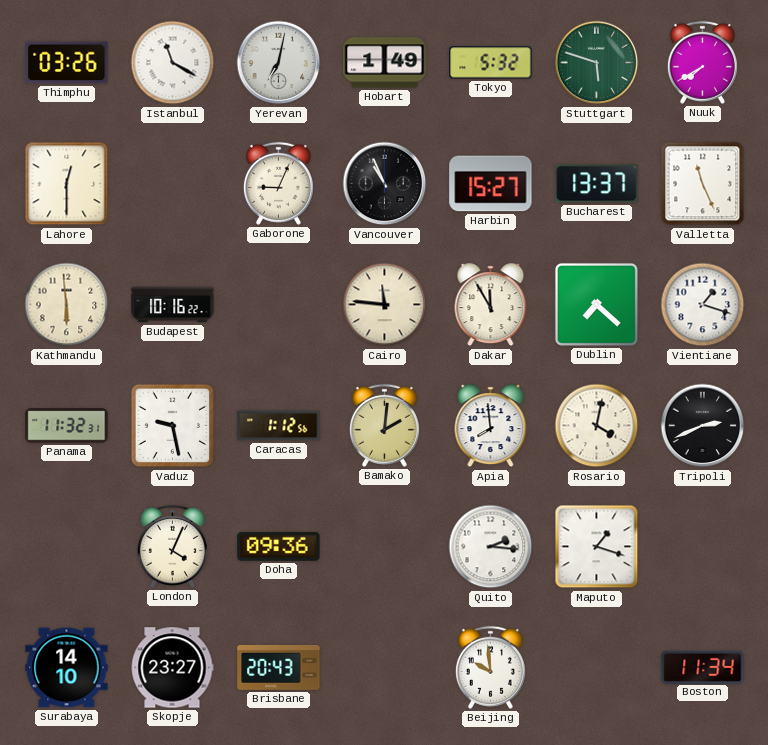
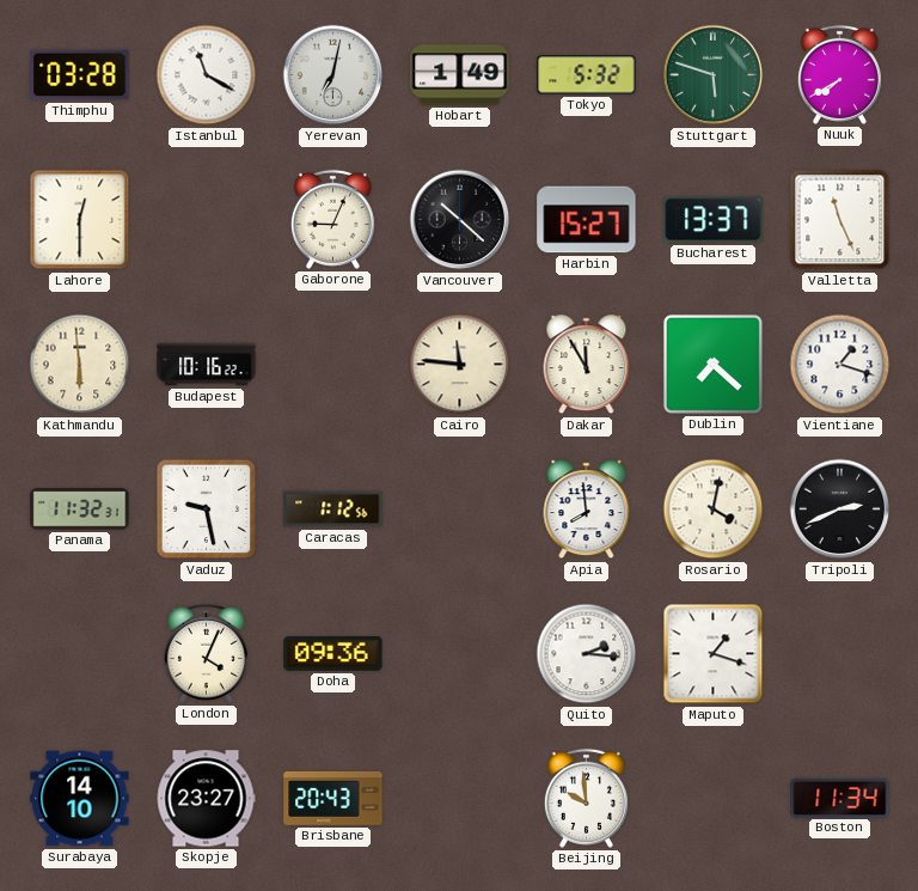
Thimphu: 03:26 -> 03:28 (80, 75)
Vancouver: 10:56 -> 10:22 (460, 220)
Bamako: 2:01 -> none (384, 425)
